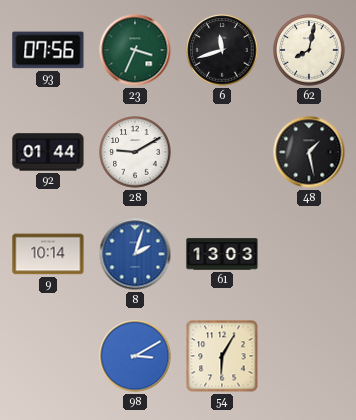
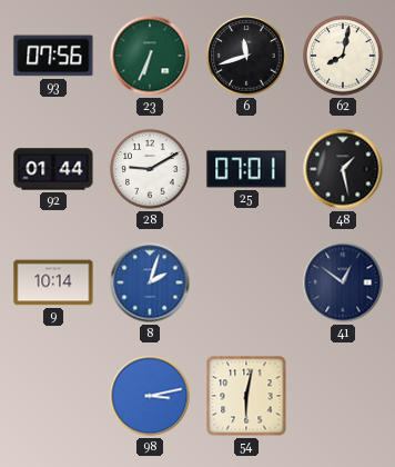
23: 3:34 -> 6:34 (150, 56)
25: none -> 07:01 (246, 169)
61: 13:03 -> none (222, 254)
41: none -> 12:51 (343, 282)
98: 3:10 -> 3:13 (150, 396)
54: 6:05 -> 6:02 (246, 396)
